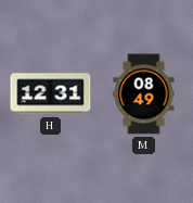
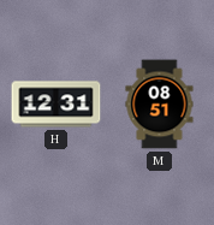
M: 08:49 -> 08:51 (160, 105)
